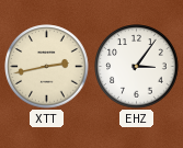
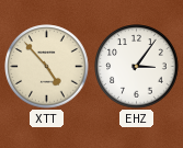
XTT: 2:43 -> 4:53 (47, 67)
